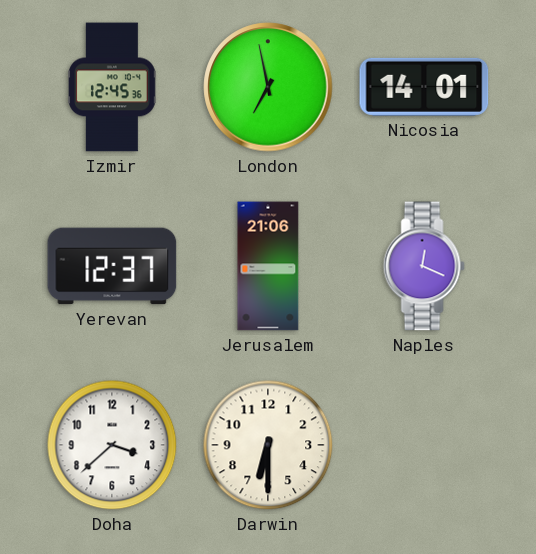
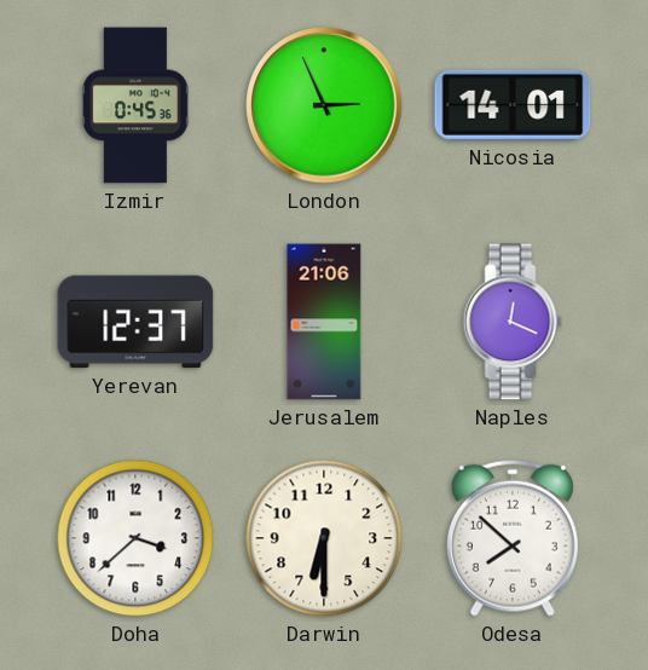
Izmir: 12:45 -> 0:45 (135, 105)
London: 6:58 -> 2:56 (324, 105)
Odesa: none -> 7:52 (513, 538)
